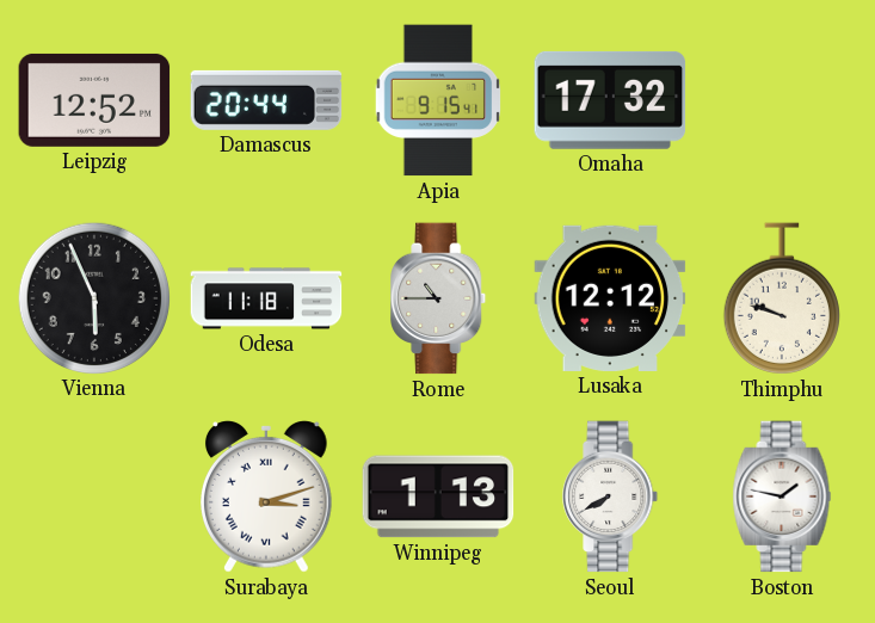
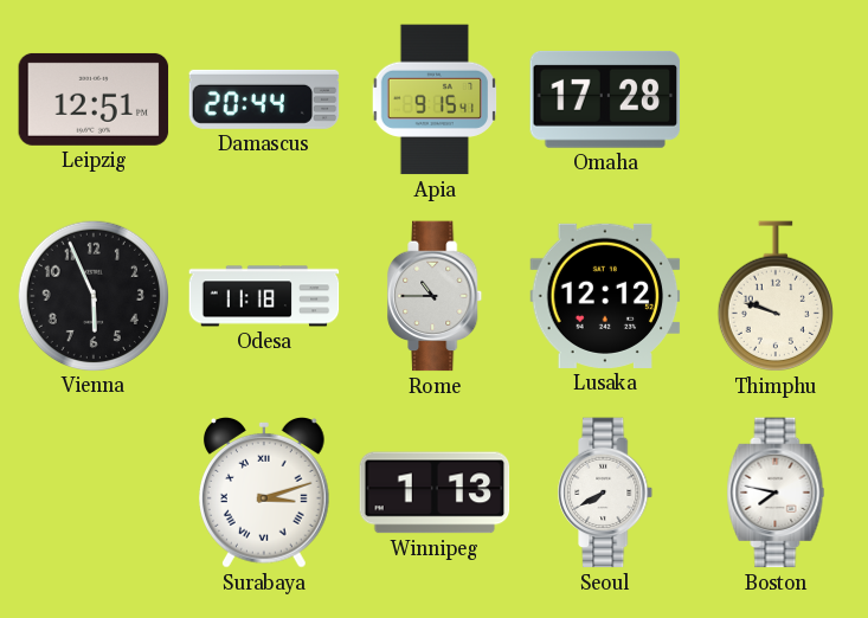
Leipzig: 12:52 -> 12:51 (94, 99)
Omaha: 17:32 -> 17:28 (605, 99)
Boston: 1:47 -> 7:47 (776, 493)
